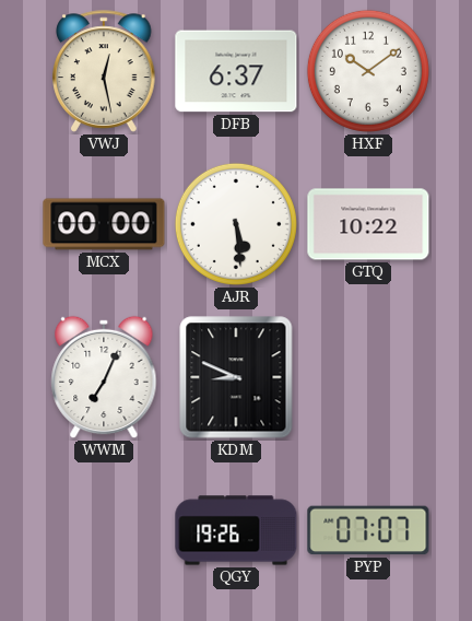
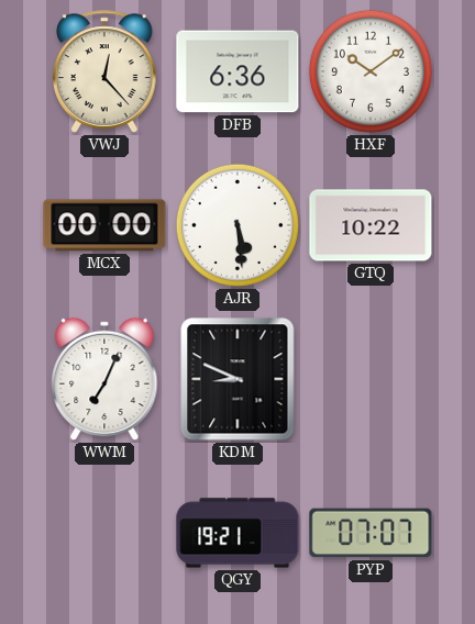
VWJ: 12:28 -> 12:23 (104, 71)
DFB: 6:37 -> 6:36 (237, 71)
QGY: 19:26 -> 19:21 (237, 533)
